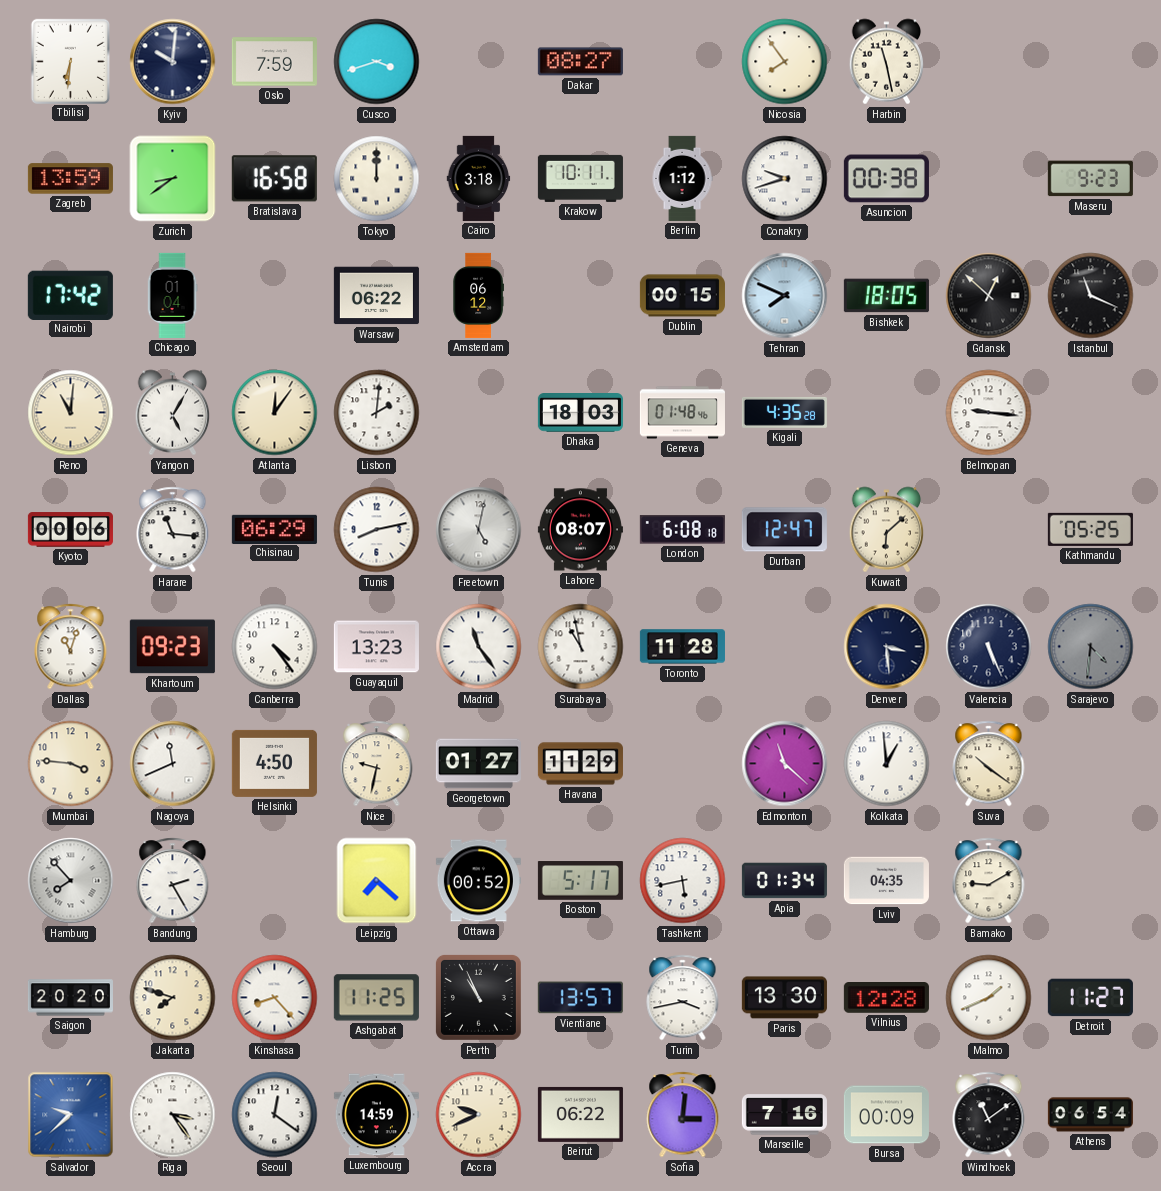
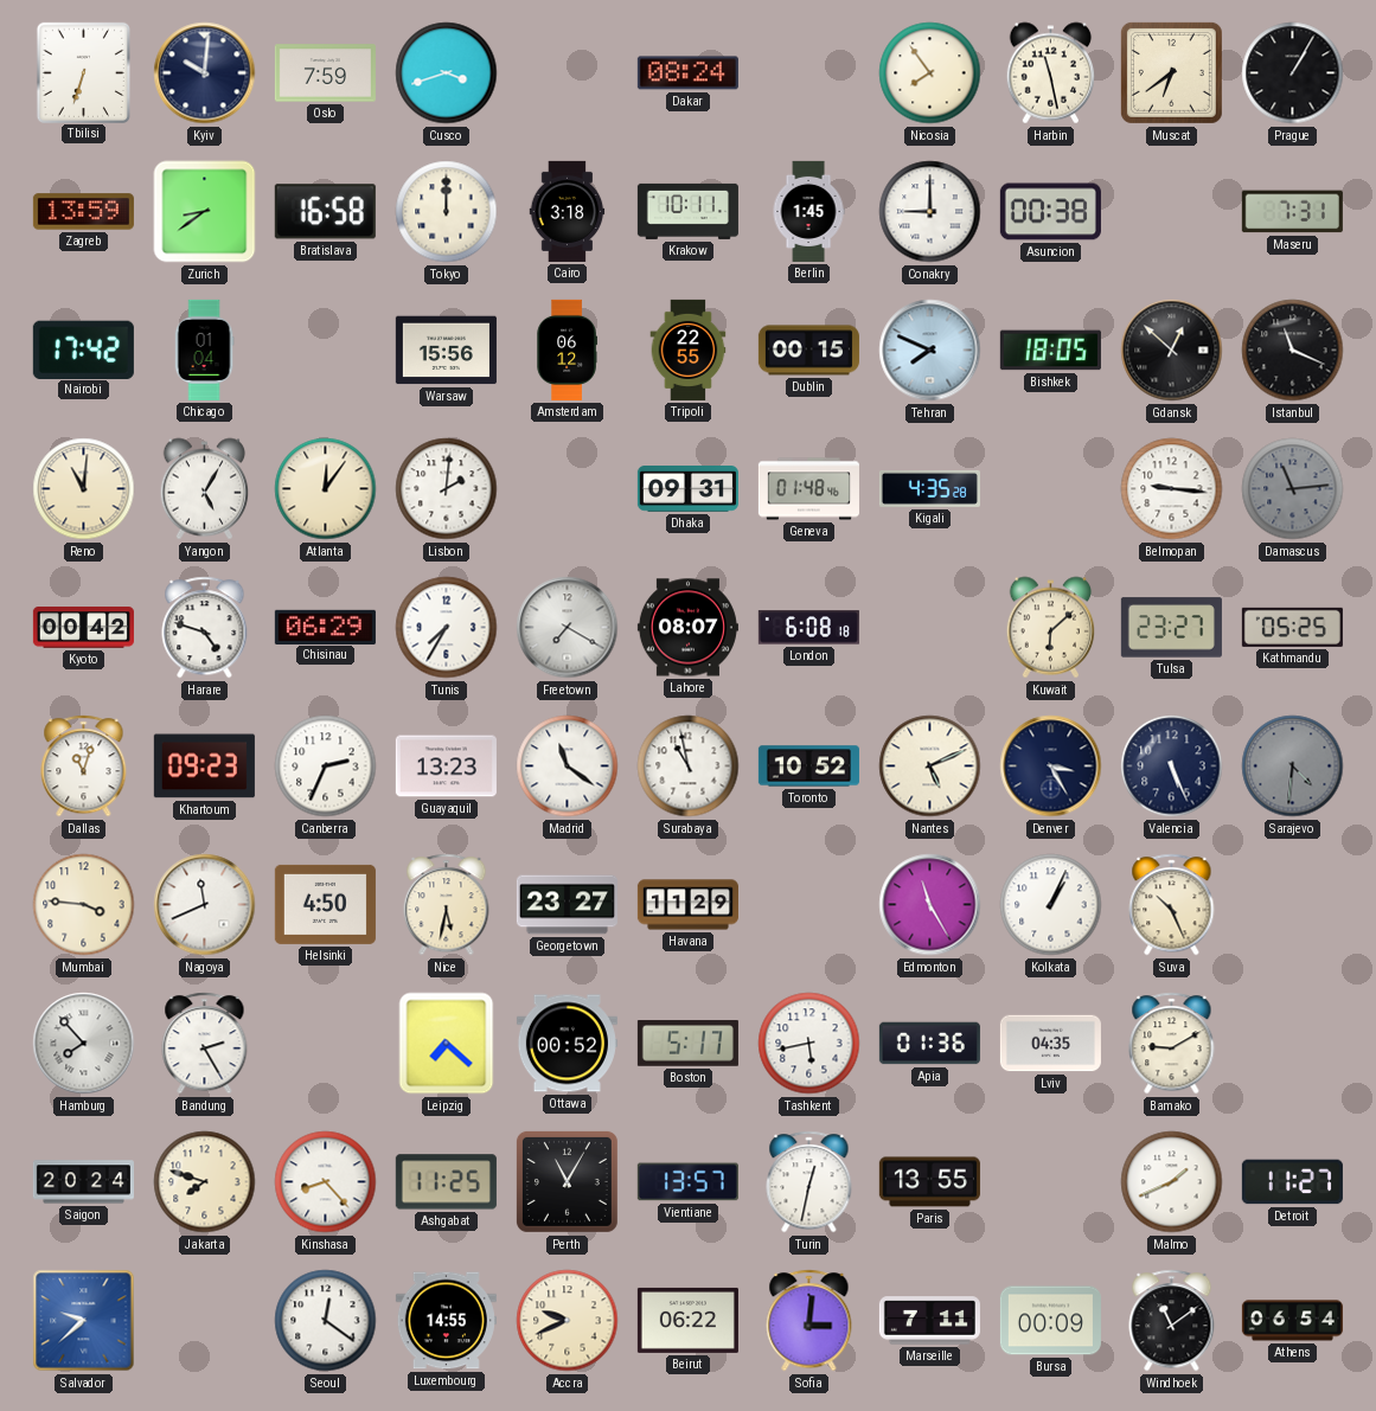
Tbilisi: 6:31 -> 6:33 (83, 72)
Dakar: 08:27 -> 08:24 (687, 73)
Muscat: none -> 6:39 (1171, 72)
Prague: none -> 1:05 (1293, 73)
Berlin: 1:12 -> 1:45 (808, 211)
Conakry: 9:42 -> 9:00 (930, 212)
Maseru: 9:23 -> 7:31 (1292, 212)
Warsaw: 06:22 -> 15:56 (446, 351)
Tripoli: none -> 22:55 (689, 349)
Dhaka: 18:03 -> 09:31 (687, 489)
Damascus: none -> 11:14 (1293, 489)
Kyoto: 00:06 -> 00:42 (83, 628)
Harare: 11:16 -> 4:48 (205, 628)
Tunis: 8:13 -> 7:35 (447, 628)
Freetown: 5:02 -> 7:20 (568, 628)
Durban: 12:47 -> none (784, 530)
Tulsa: none -> 23:27 (1171, 628)
Canberra: 4:24 -> 2:34 (326, 767)
Madrid: 11:24 -> 11:21 (568, 767)
Toronto: 11:28 -> 10:52 (808, 767)
Nantes: none -> 5:11 (930, 767)
Denver: 3:29 -> 3:25 (1051, 767)
Nice: 9:32 -> 5:32 (447, 905)
Georgetown: 01:27 -> 23:27 (567, 905)
Edmonton: 11:22 -> 11:25 (930, 905)
Kolkata: 12:59 -> 1:04 (1051, 905)
Suva: 10:21 -> 10:26 (1172, 905)
Apia: 01:34 -> 01:36 (929, 1044)
Saigon: 20:20 -> 20:24 (83, 1182)
Perth: 10:56 -> 11:05 (567, 1181)
Turin: 3:43 -> 12:32 (809, 1182)
Paris: 13:30 -> 13:55 (929, 1182)
Vilnius: 12:28 -> none (886, 998)
Riga: 3:24 -> none (173, 1115)
Luxembourg: 14:59 -> 14:55 (446, 1321)
Marseille: 7:16 -> 7:11 (929, 1321)
